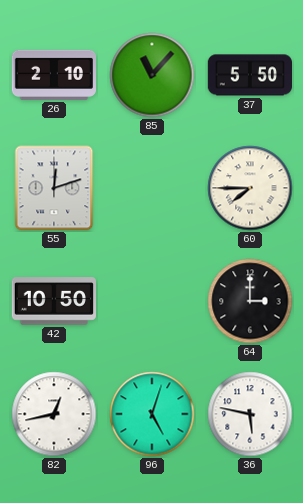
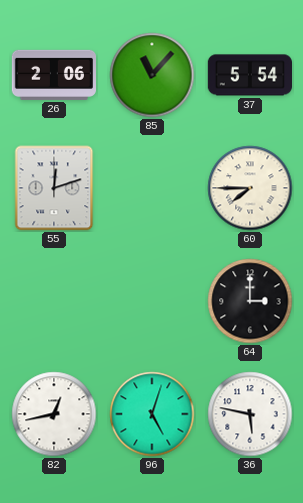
26: 2:10 -> 2:06 (53, 75)
37: 5:50 -> 5:54 (249, 75)
42: 10:50 -> none (53, 302)
